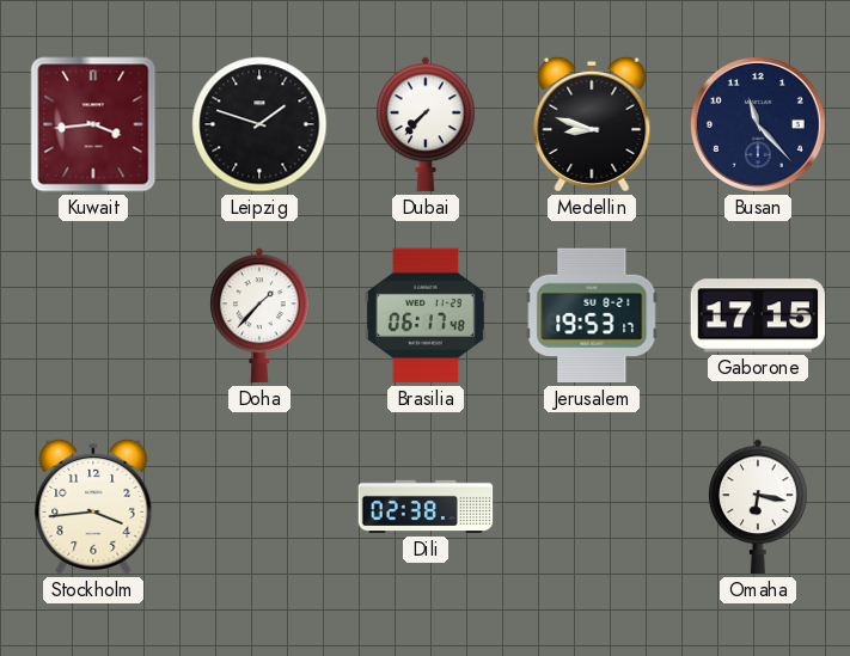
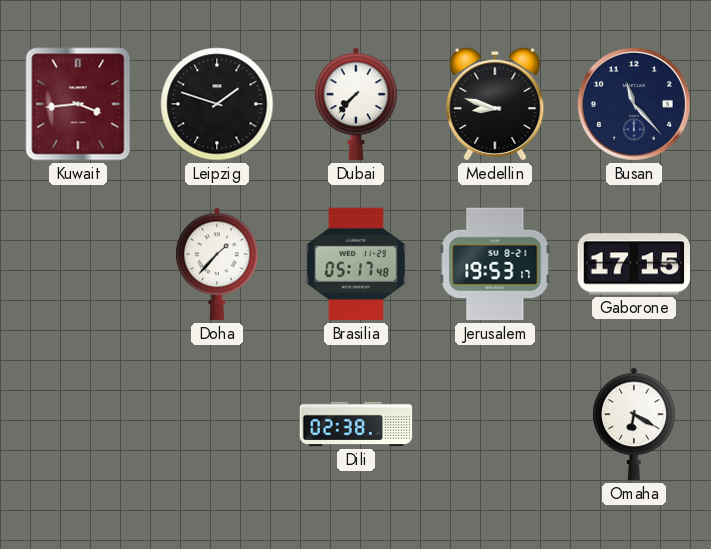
Brasilia: 06:17 -> 05:17 (356, 264)
Stockholm: 3:44 -> none (93, 507)
Omaha: 6:17 -> 6:20 (635, 424)
